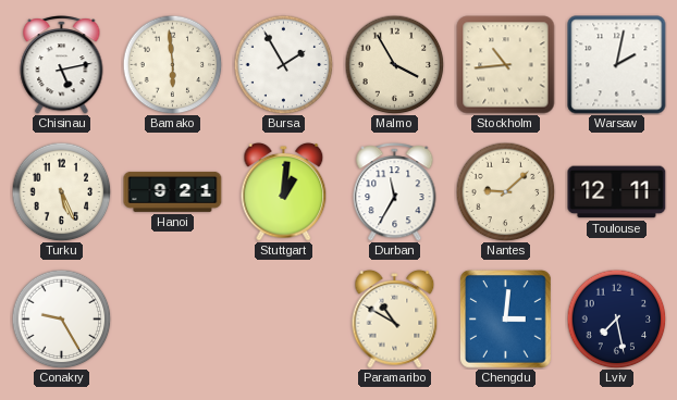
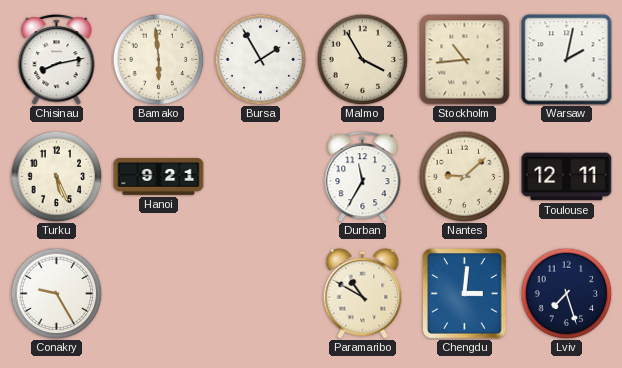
Chisinau: 5:13 -> 8:13 (57, 60)
Stuttgart: 1:01 -> none (284, 191)
Lviv: 7:28 -> 7:27 (566, 293)
